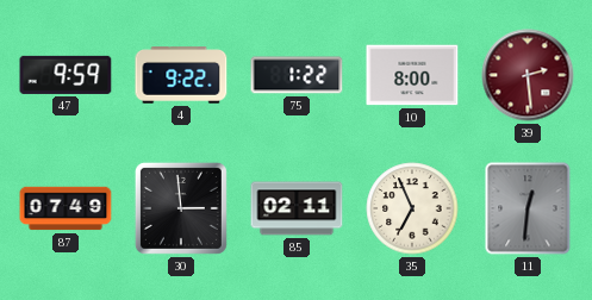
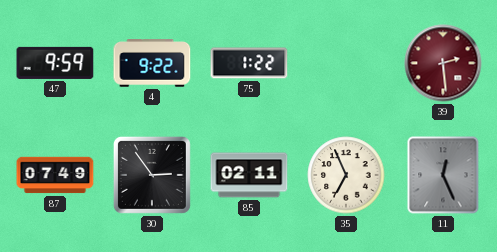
10: 8:00 -> none (412, 75)
30: 2:59 -> 2:54 (152, 175)
11: 12:31 -> 12:26 (443, 175)
